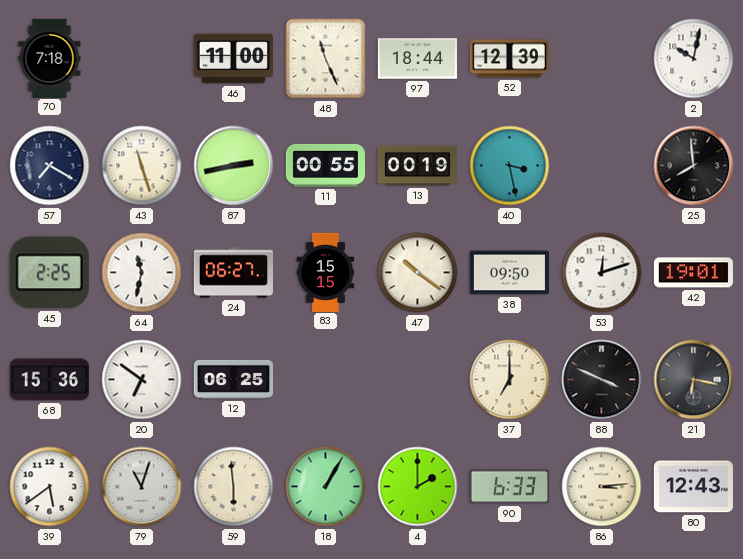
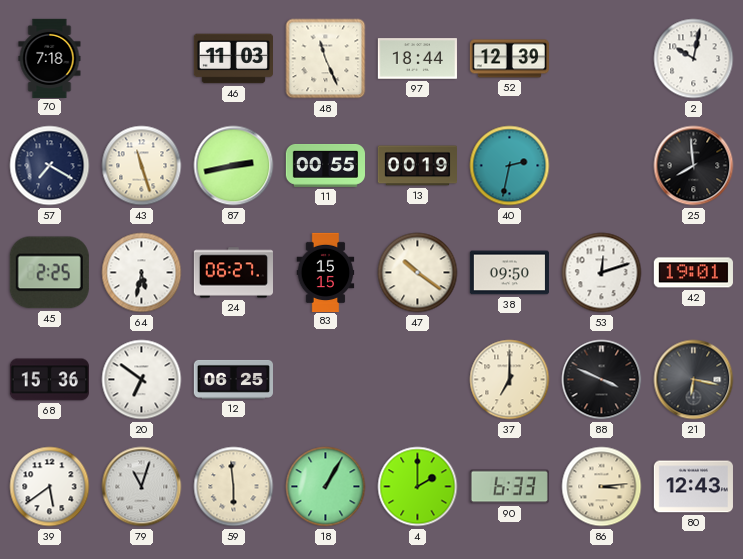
46: 11:00 -> 11:03 (233, 59)
40: 3:28 -> 2:32 (510, 166)
64: 11:32 -> 5:32 (142, 273)
